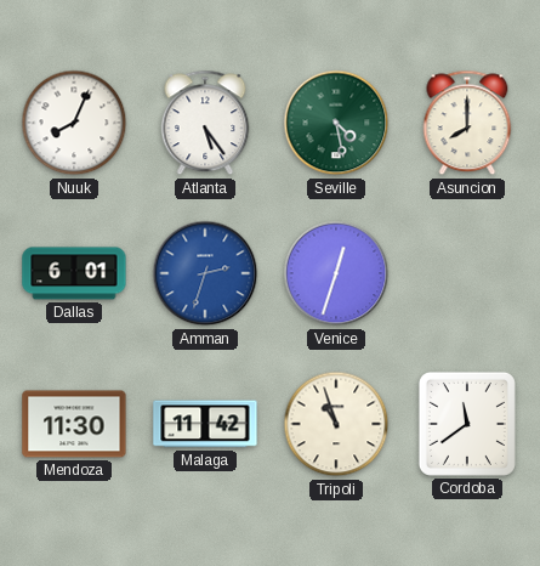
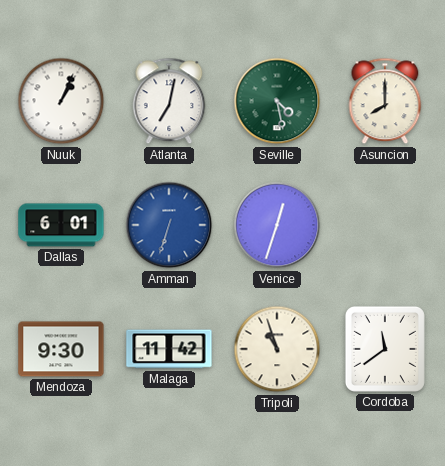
Nuuk: 8:04 -> 1:04 (61, 101)
Atlanta: 5:24 -> 7:02 (169, 101)
Amman: 2:33 -> 6:33 (169, 225)
Mendoza: 11:30 -> 9:30 (61, 349)
